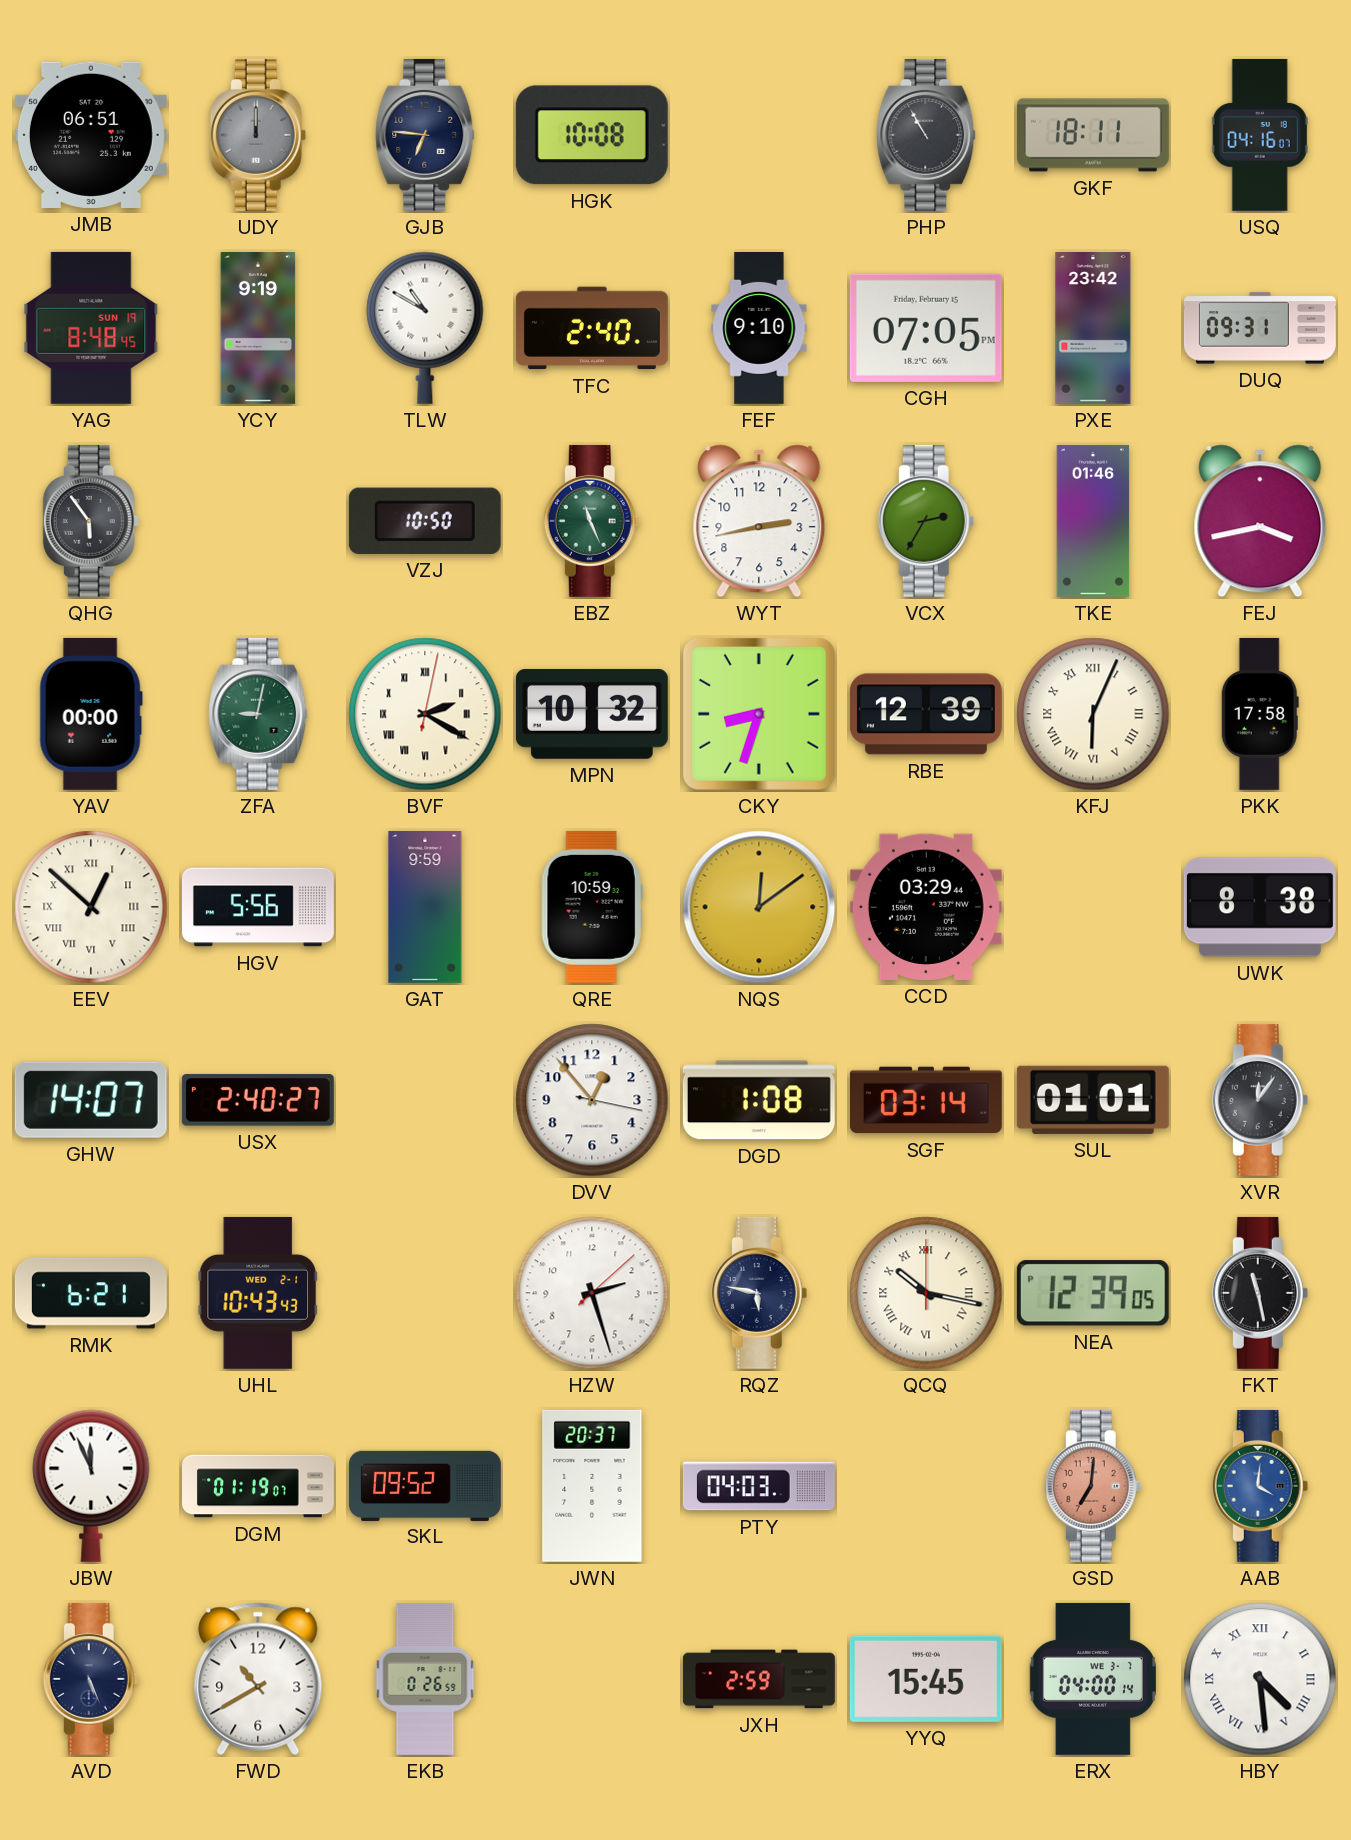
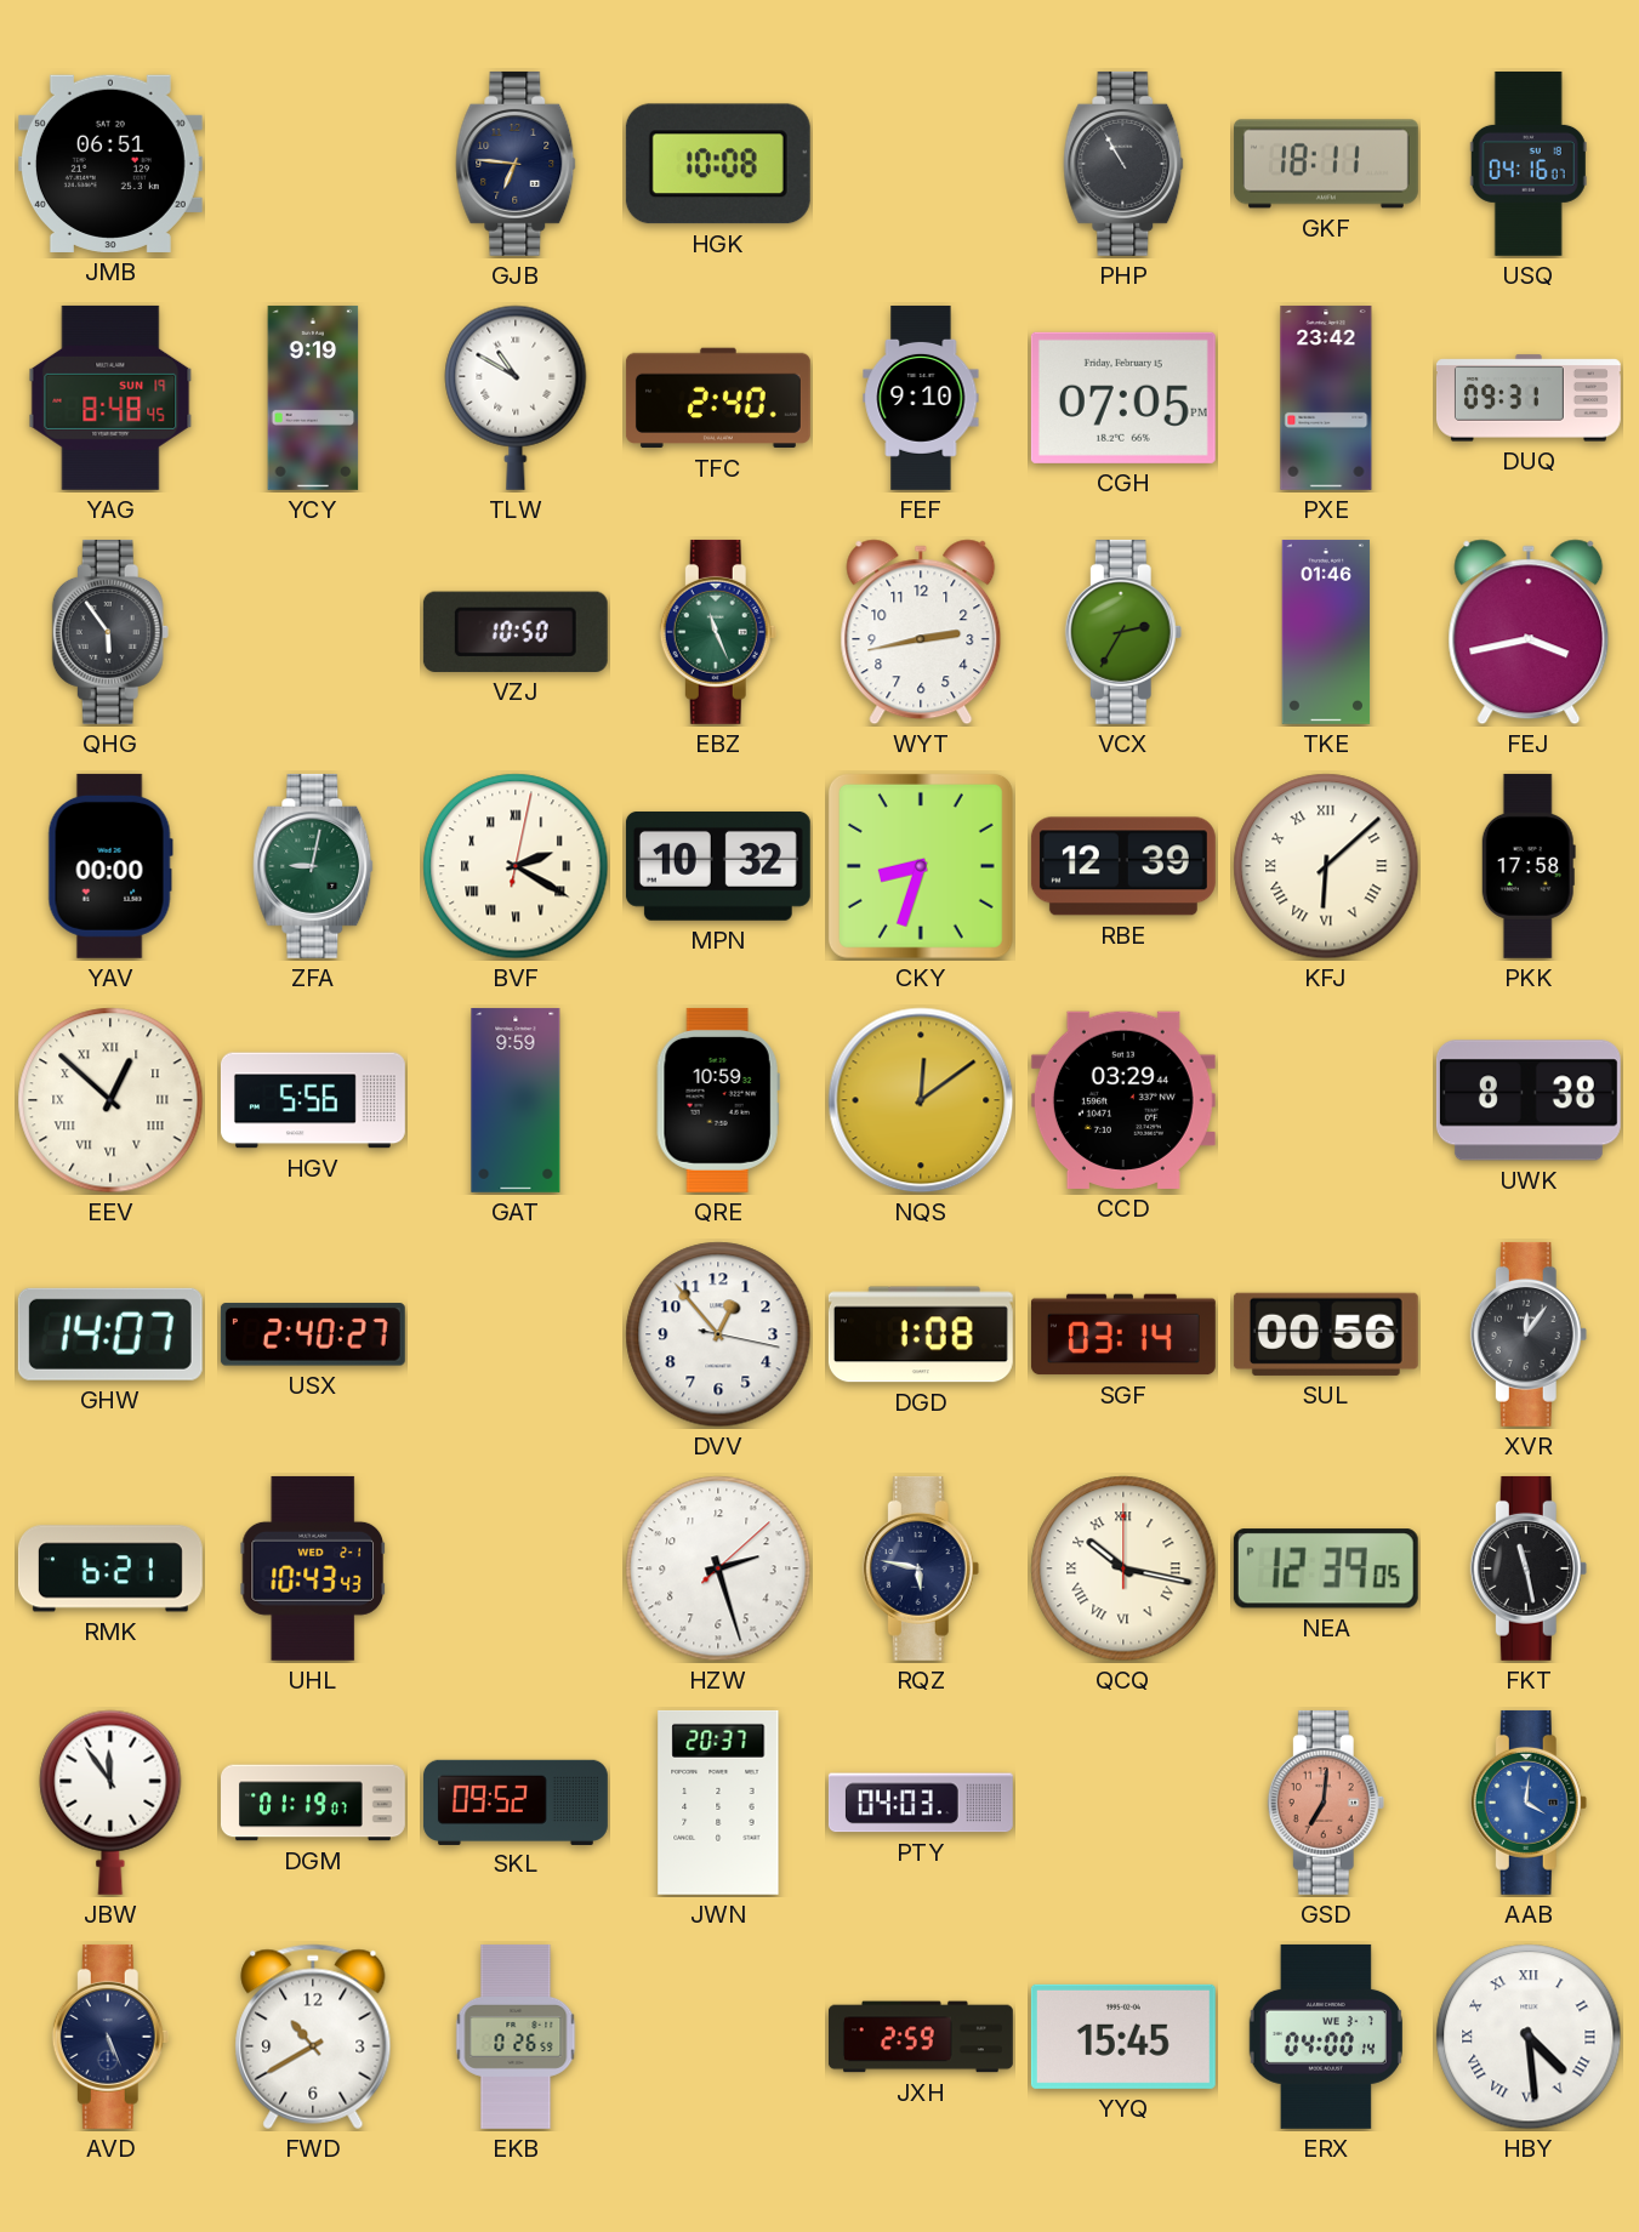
UDY: 12:00 -> none (258, 135)
KFJ: 6:04 -> 6:08 (1326, 866)
SUL: 01:01 -> 00:56 (1326, 1334)
JBW: 11:56 -> 11:54 (110, 1803)
